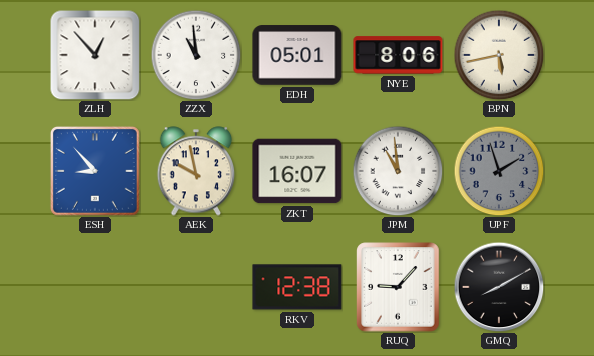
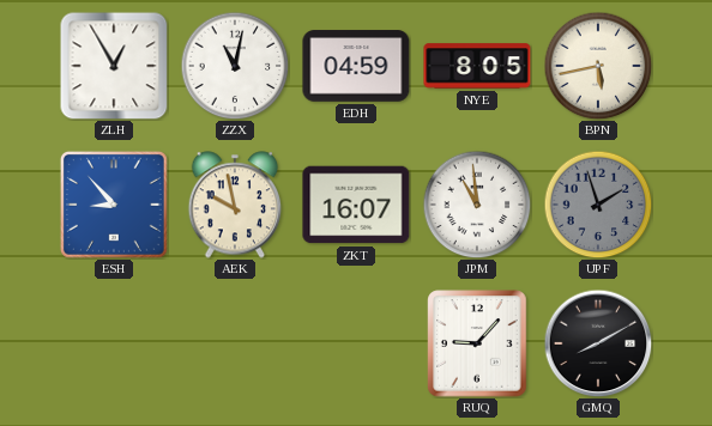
ZLH: 12:53 -> 12:55 (114, 66)
ZZX: 10:59 -> 11:02 (235, 66)
EDH: 05:01 -> 04:59 (356, 66)
NYE: 8:06 -> 8:05 (477, 66)
RKV: 12:38 -> none (297, 287)
